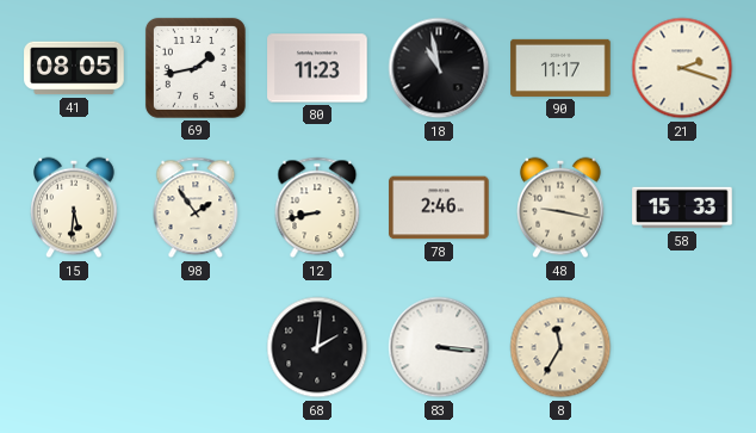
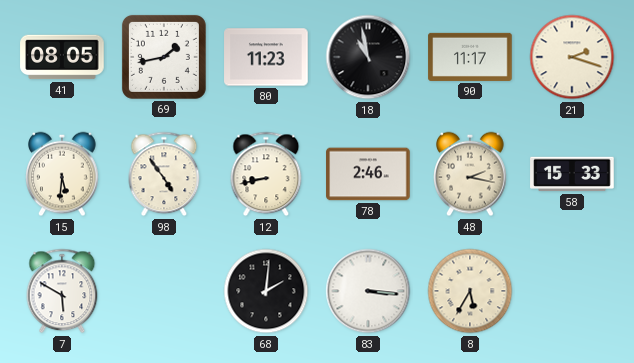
98: 1:54 -> 4:54 (164, 174)
48: 9:17 -> 2:17 (470, 174)
7: none -> 5:50 (62, 291)
8: 11:35 -> 5:35 (470, 291)
